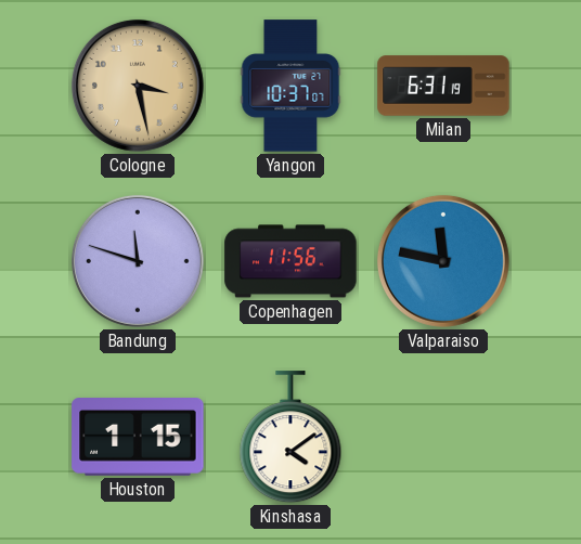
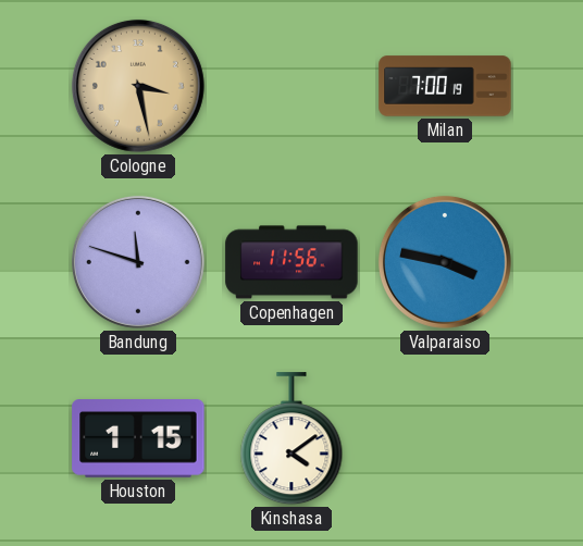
Yangon: 10:37 -> none (290, 86)
Milan: 6:31 -> 7:00 (445, 86)
Valparaiso: 11:47 -> 3:47 (445, 262)
